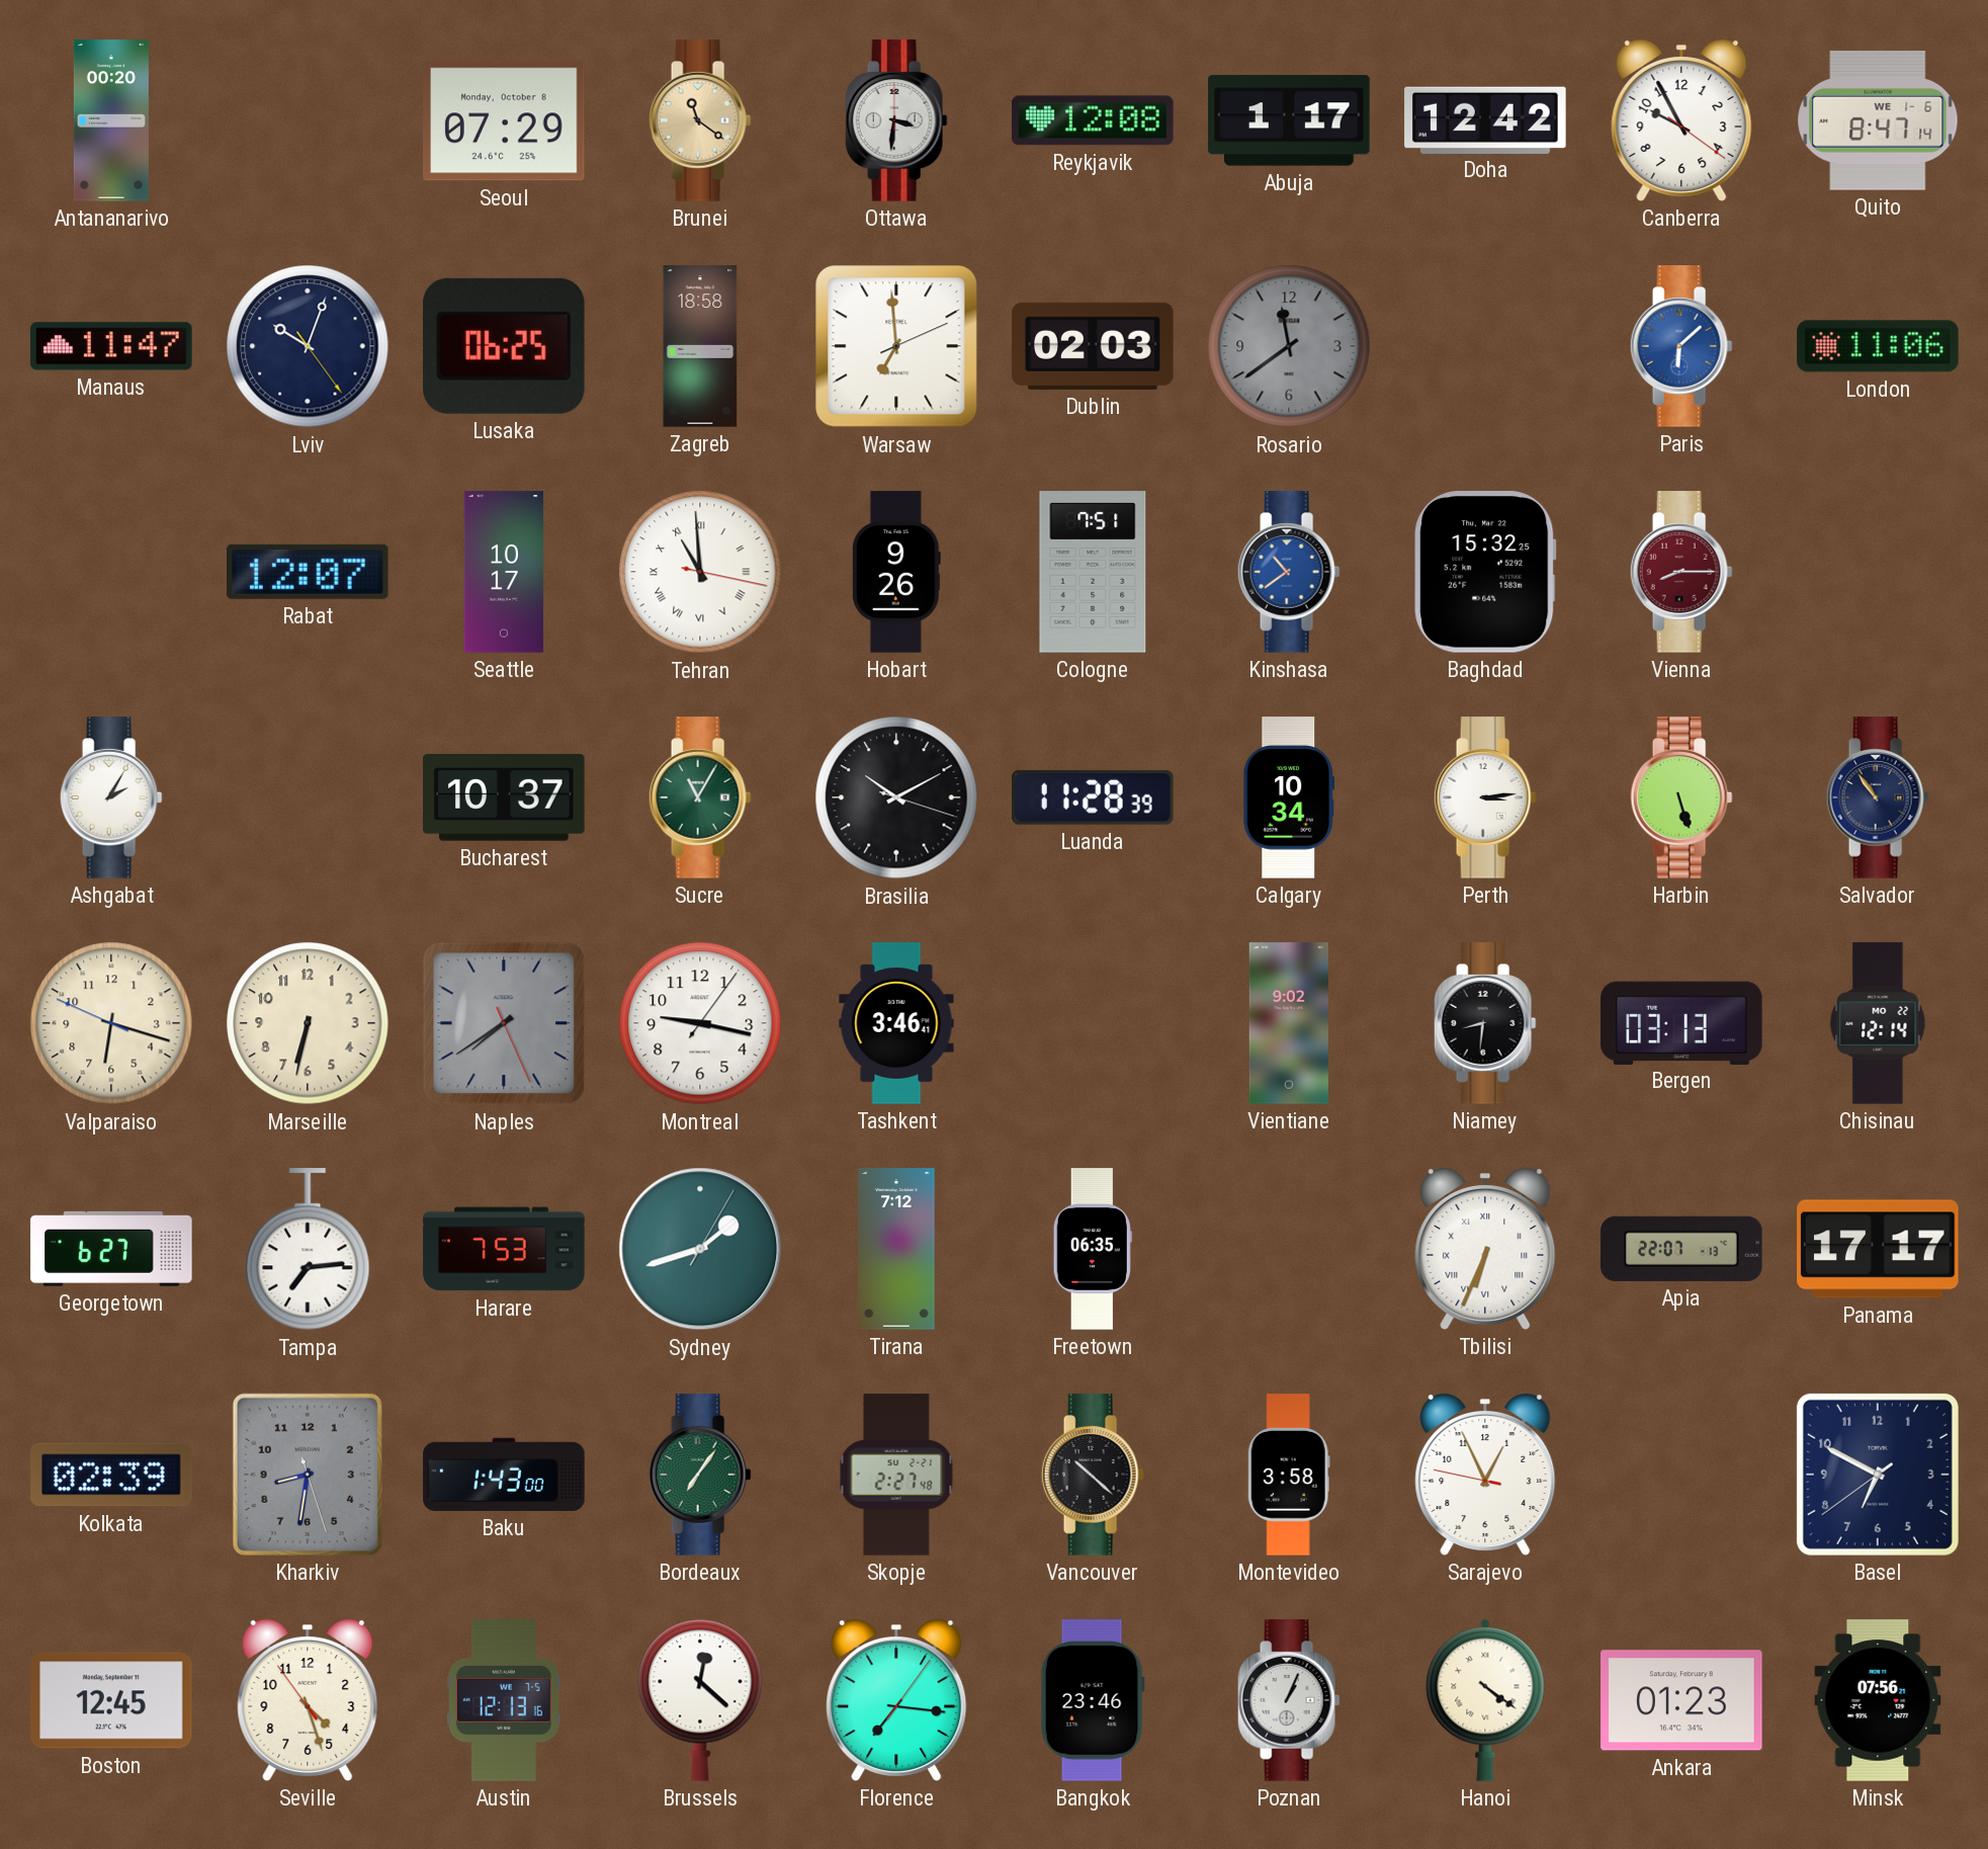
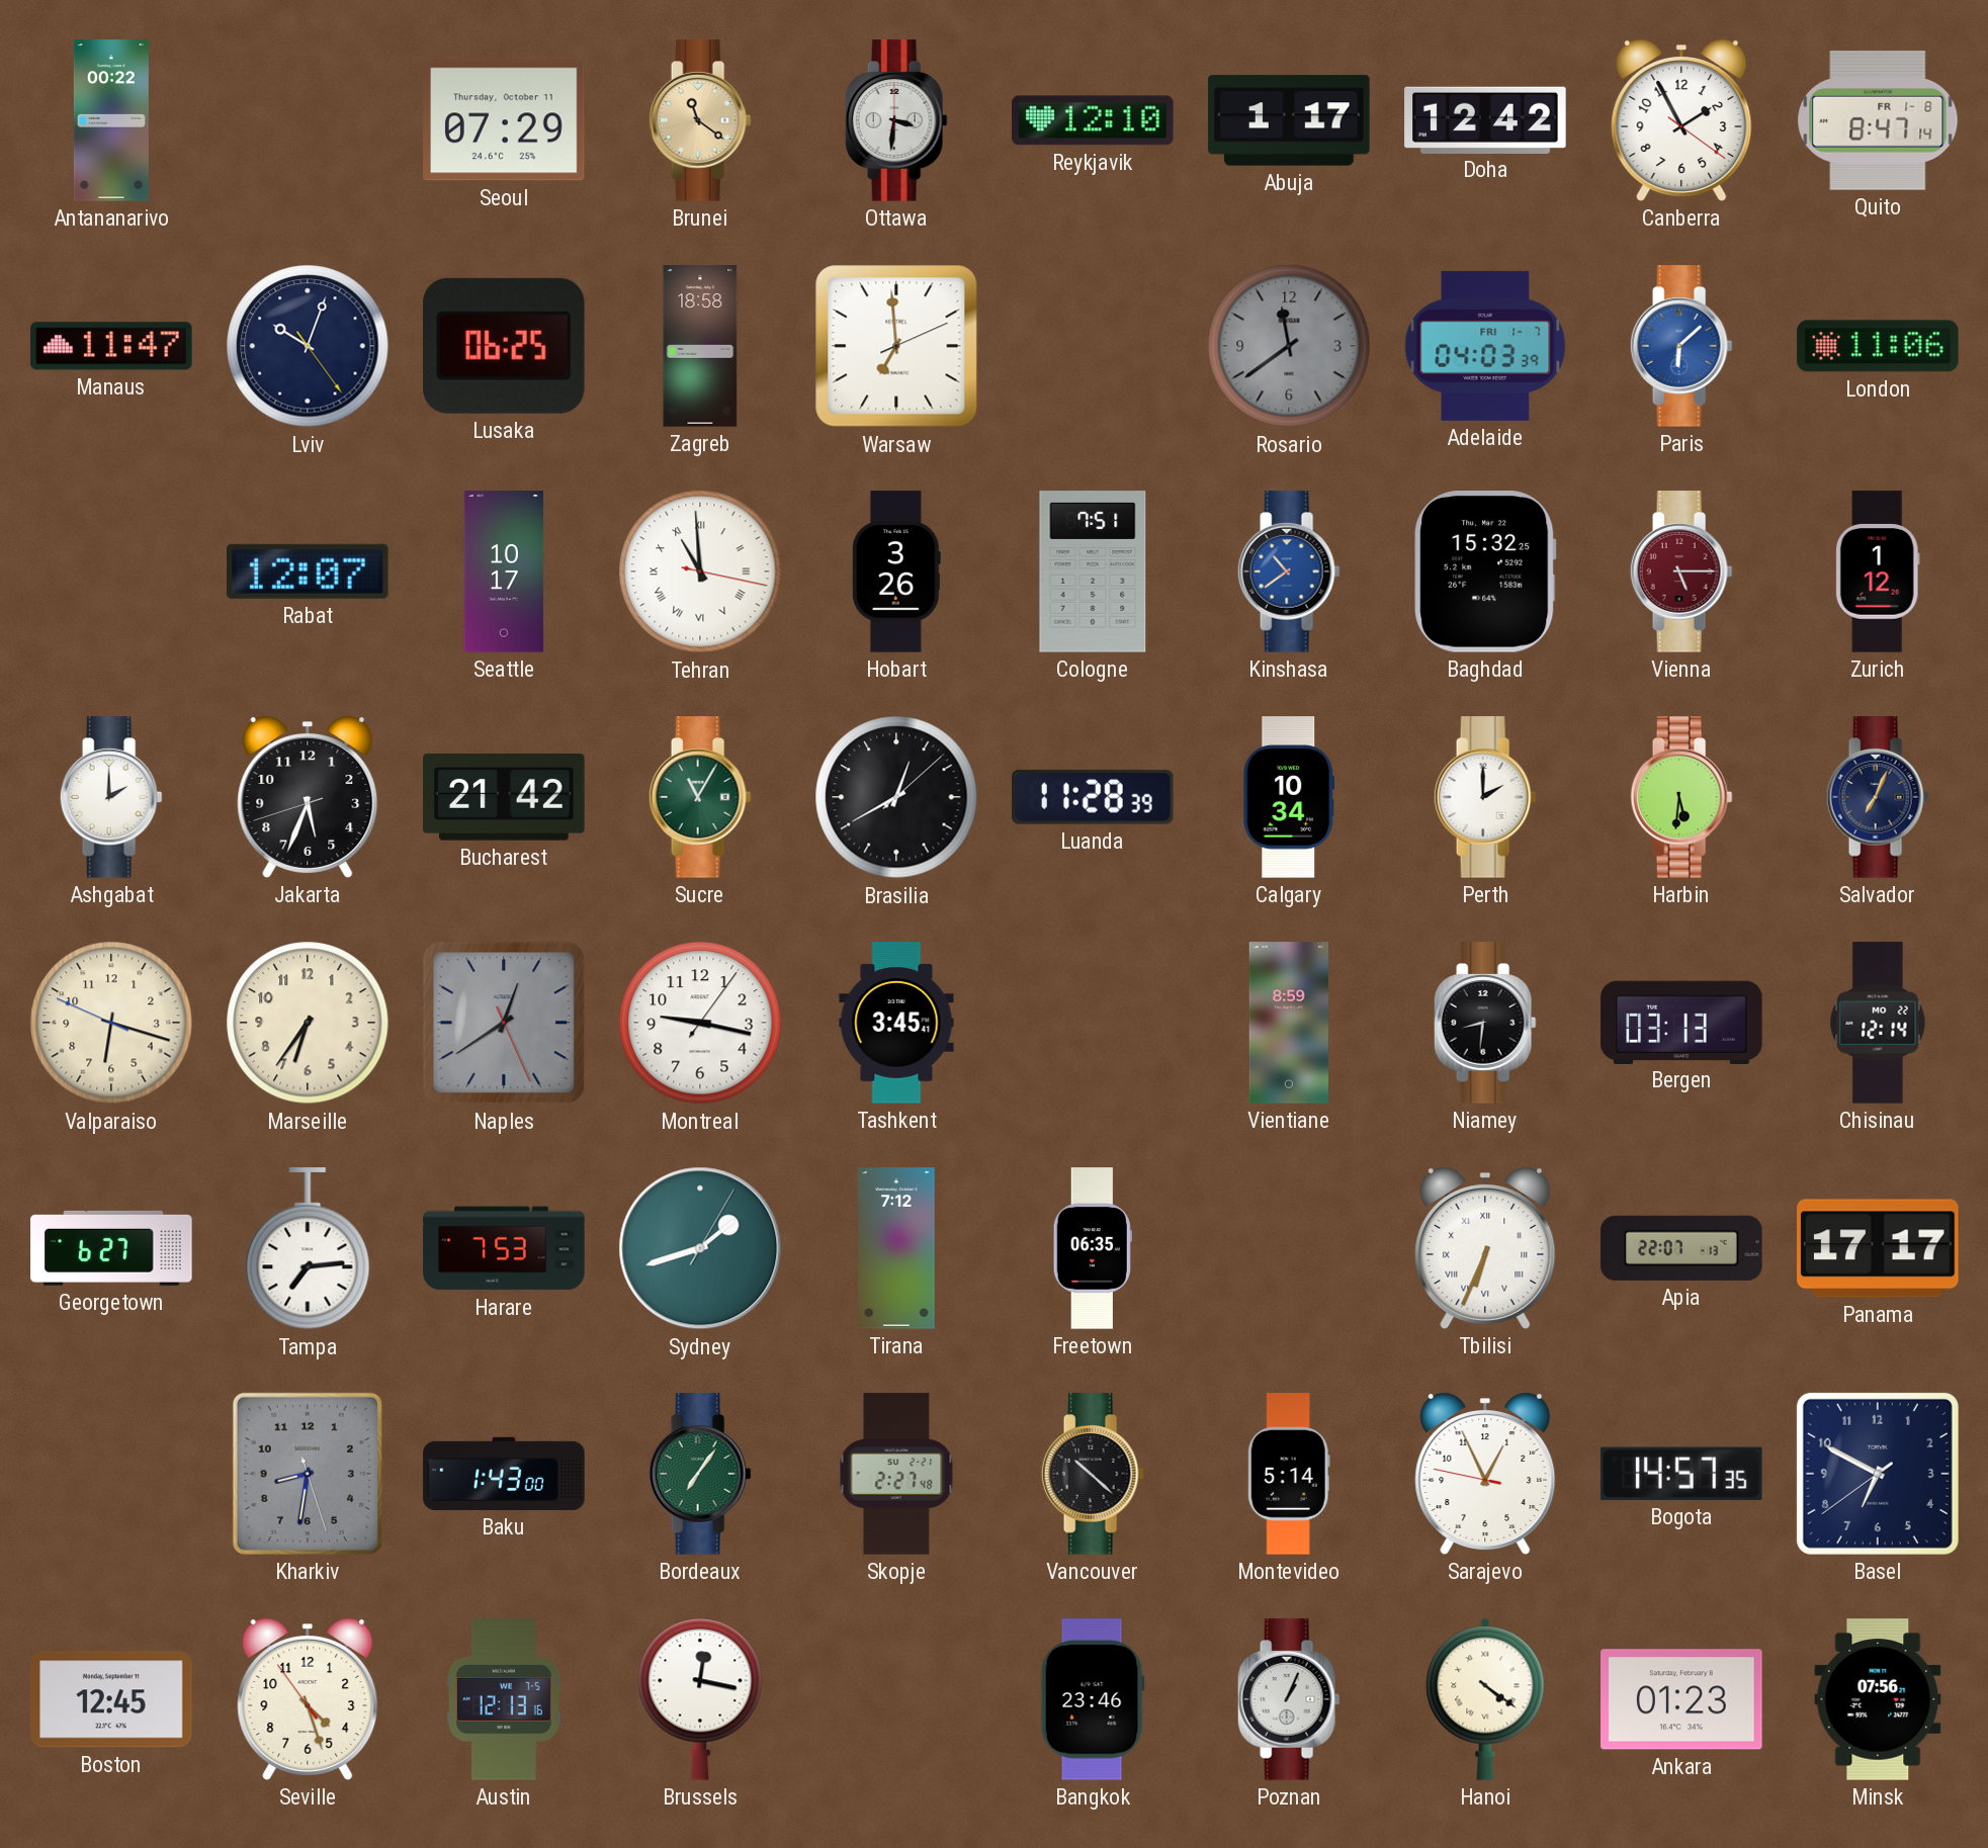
Antananarivo: 00:20 -> 00:22 (111, 120)
Seoul date: Monday, October 8 -> Thursday, October 11 (505, 120)
Reykjavik: 12:08 -> 12:10 (1093, 120)
Canberra: 9:55 -> 1:55 (1681, 121)
Quito date: WE 1-6 -> FR 1-8 (1878, 121)
Dublin: 02:03 -> none (1093, 346)
Adelaide: none -> 04:03 (1485, 346)
Hobart: 9:26 -> 3:26 (896, 571)
Vienna: 8:15 -> 5:15 (1681, 571)
Zurich: none -> 1:12 (1878, 571)
Ashgabat: 2:05 -> 2:00 (111, 797)
Jakarta: none -> 5:33 (308, 798)
Bucharest: 10:37 -> 21:42 (504, 798)
Brasilia: 10:10 -> 12:40 (896, 797)
Perth: 3:14 -> 2:00 (1485, 797)
Harbin: 5:27 -> 5:31 (1681, 797)
Salvador: 10:54 -> 7:04 (1878, 797)
Marseille: 6:32 -> 6:36 (308, 1023)
Naples: 7:39 -> 12:39 (504, 1023)
Tashkent: 3:46 -> 3:45 (896, 1023)
Vientiane: 9:02 -> 8:59 (1289, 1023)
Kolkata: 02:39 -> none (111, 1475)
Montevideo: 3:58 -> 5:14 (1289, 1474)
Bogota: none -> 14:57 (1681, 1474)
Brussels: 12:22 -> 12:17 (700, 1699)
Florence: 7:16 -> none (896, 1701)
